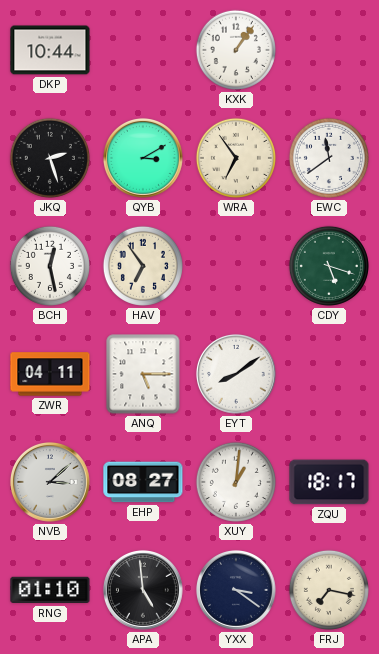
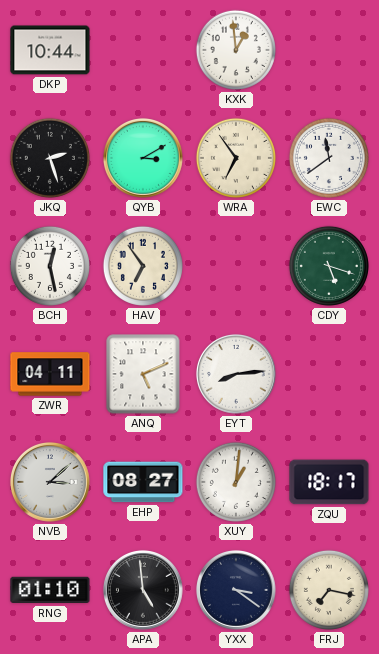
KXK: 1:06 -> 12:59 (236, 50)
ANQ: 5:15 -> 5:11 (143, 374)
EYT: 8:09 -> 8:14 (236, 374)
